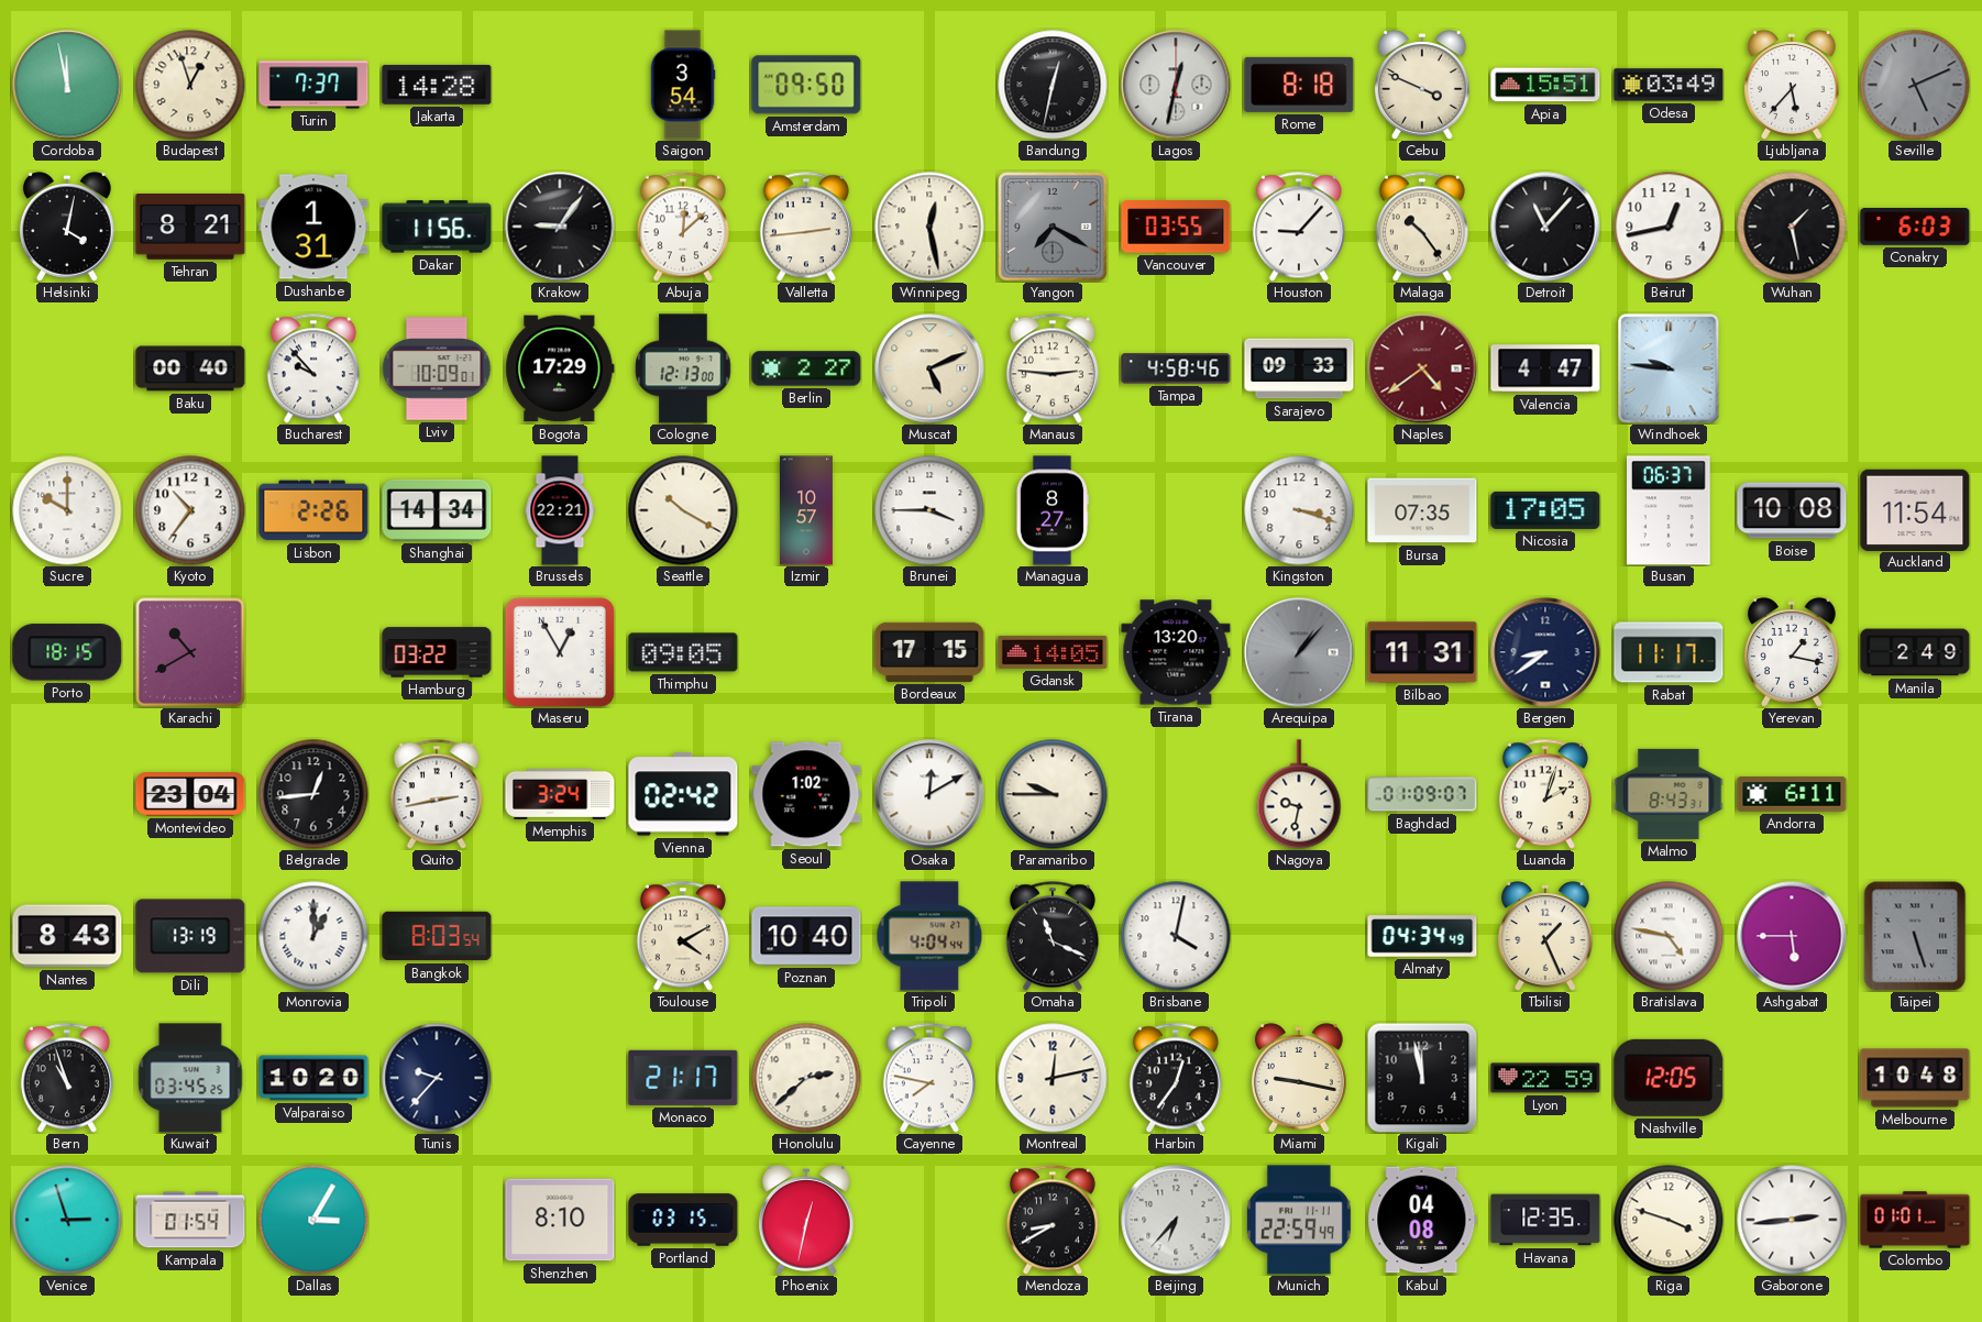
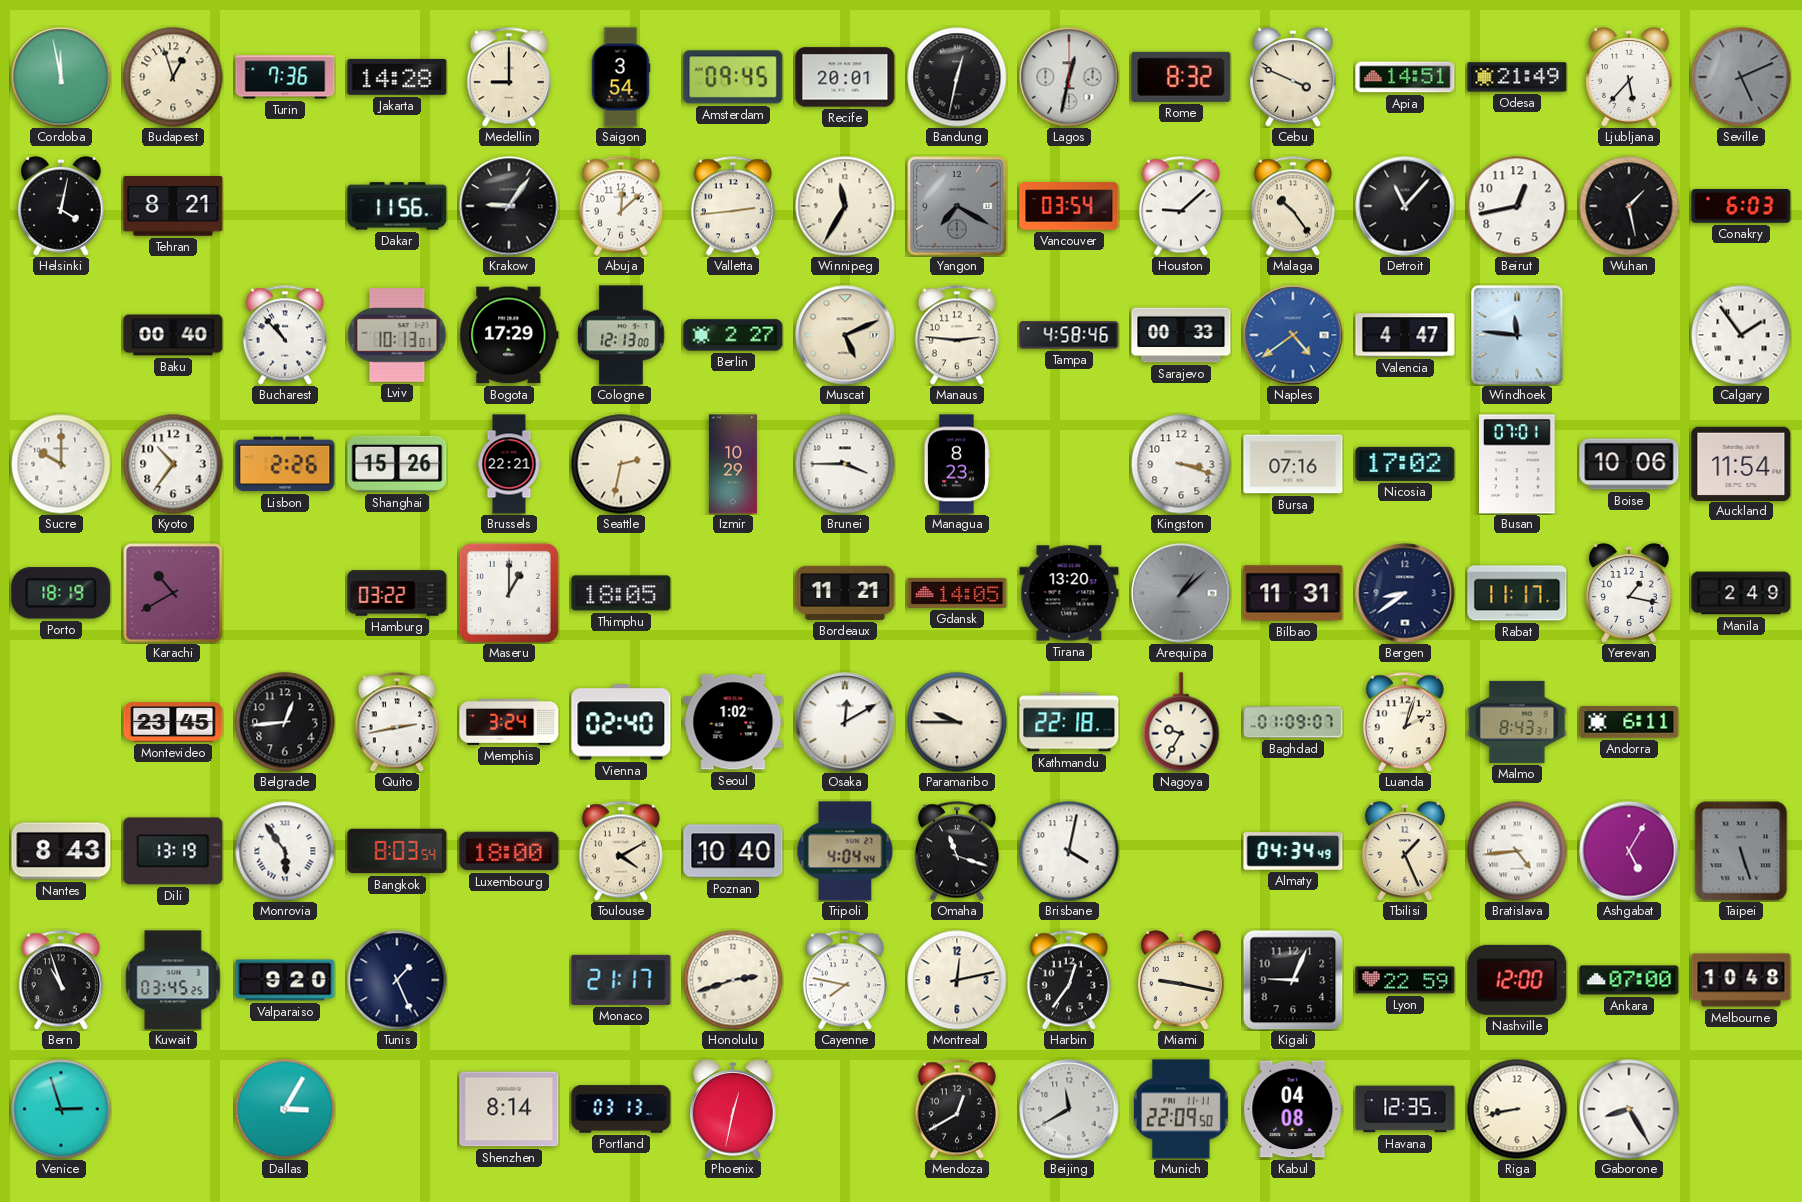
Turin: 7:37 -> 7:36 (285, 77)
Medellin: none -> 9:00 (509, 77)
Amsterdam: 09:50 -> 09:45 (733, 77)
Recife: none -> 20:01 (845, 77)
Rome: 8:18 -> 8:32 (1181, 77)
Apia: 15:51 -> 14:51 (1405, 77)
Odesa: 03:49 -> 21:49 (1517, 77)
Dushanbe: 1:31 -> none (313, 227)
Winnipeg: 12:28 -> 11:35 (845, 206)
Vancouver: 03:55 -> 03:54 (1069, 206)
Houston: 9:07 -> 9:08 (1181, 206)
Bucharest: 9:53 -> 10:53 (285, 335)
Lviv: 10:09 -> 10:13 (397, 335)
Sarajevo: 09:33 -> 00:33 (1181, 335)
Naples dial: burgundy -> blue (1293, 335)
Windhoek: 9:46 -> 11:46 (1517, 335)
Calgary: none -> 1:54 (1741, 335)
Shanghai: 14:34 -> 15:26 (397, 464)
Seattle: 10:20 -> 2:32 (621, 464)
Izmir: 10:57 -> 10:29 (733, 464)
Managua: 8:27 -> 8:23 (956, 464)
Bursa: 07:35 -> 07:16 (1293, 464)
Nicosia: 17:05 -> 17:02 (1405, 464)
Busan: 06:37 -> 07:01 (1517, 464)
Boise: 10:08 -> 10:06 (1629, 464)
Porto: 18:15 -> 18:19 (61, 593)
Maseru: 12:55 -> 1:00 (509, 593)
Thimphu: 09:05 -> 18:05 (621, 593)
Bordeaux: 17:15 -> 11:21 (845, 593)
Arequipa: 1:07 -> 1:08 (1181, 593)
Montevideo: 23:04 -> 23:45 (173, 722)
Vienna: 02:42 -> 02:40 (621, 722)
Kathmandu: none -> 22:18 (1069, 722)
Nagoya: 9:32 -> 9:35 (1181, 722)
Monrovia: 1:00 -> 5:54 (285, 851)
Luxembourg: none -> 18:00 (509, 851)
Omaha: 11:19 -> 11:18 (957, 851)
Bratislava: 4:47 -> 4:44 (1517, 851)
Ashgabat: 5:45 -> 5:05 (1629, 851)
Valparaiso: 10:20 -> 9:20 (285, 980)
Tunis: 9:37 -> 1:26 (397, 980)
Honolulu: 2:38 -> 2:42 (733, 980)
Kigali: 11:58 -> 9:04 (1293, 980)
Nashville: 12:05 -> 12:00 (1517, 980)
Ankara: none -> 07:00 (1629, 980)
Kampala: 01:54 -> none (190, 1220)
Shenzhen: 8:10 -> 8:14 (509, 1109)
Portland: 03:15 -> 03:13 (621, 1109)
Mendoza: 8:40 -> 12:40 (957, 1109)
Beijing: 6:37 -> 11:40 (1069, 1109)
Munich: 22:59 -> 22:09 (1181, 1109)
Riga: 3:48 -> 8:43 (1517, 1109)
Gaborone: 2:44 -> 8:25 (1629, 1109)
Colombo: 01:01 -> none (1915, 1220)
